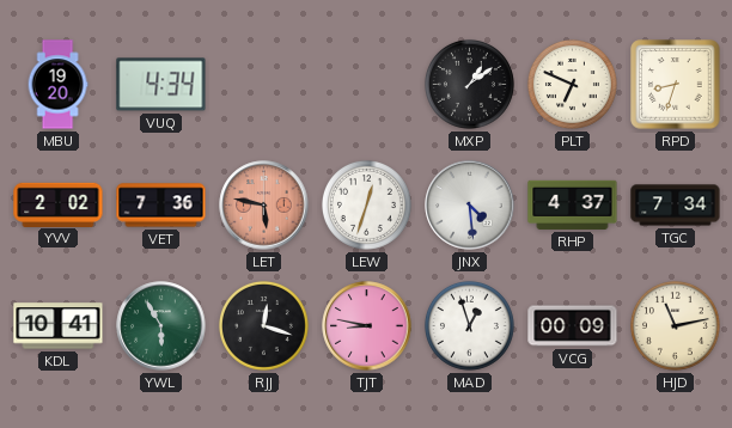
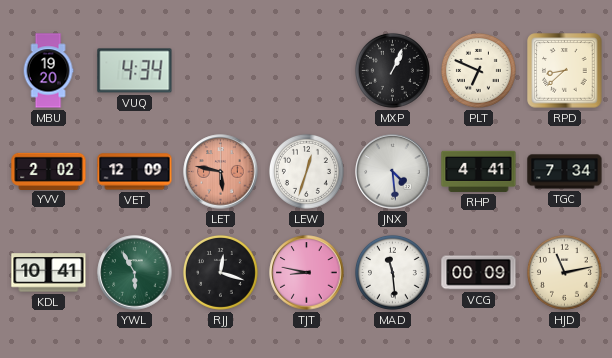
MXP: 1:09 -> 1:04 (392, 70)
RPD: 8:33 -> 8:38 (565, 71)
VET: 7:36 -> 12:09 (135, 172)
RHP: 4:37 -> 4:41 (479, 171)
MAD: 12:57 -> 11:29 (392, 272)
